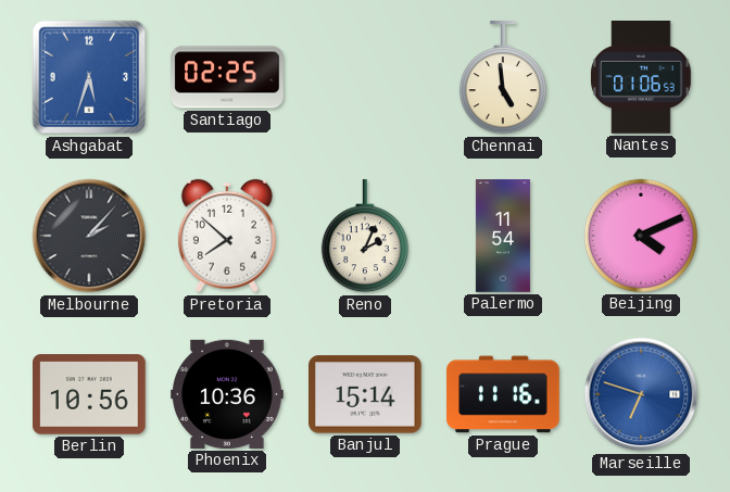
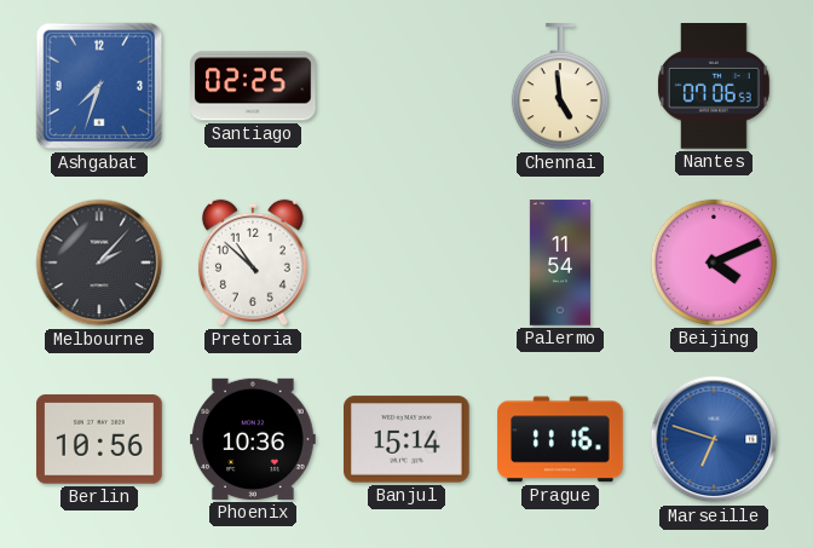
Ashgabat: 5:33 -> 7:33 (99, 86)
Nantes: 01:06 -> 07:06 (714, 87)
Pretoria: 7:52 -> 10:52 (253, 263)
Reno: 2:04 -> none (365, 237)
